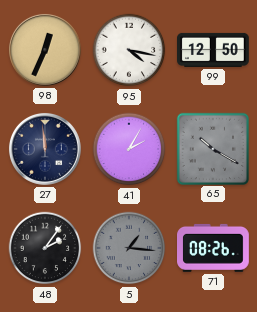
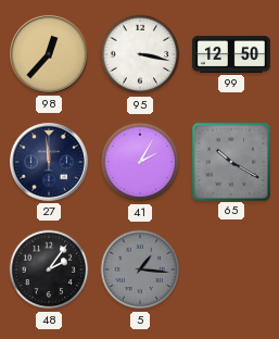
98: 12:34 -> 12:37 (49, 54)
95: 4:17 -> 3:17 (140, 54)
71: 08:26 -> none (214, 248)
